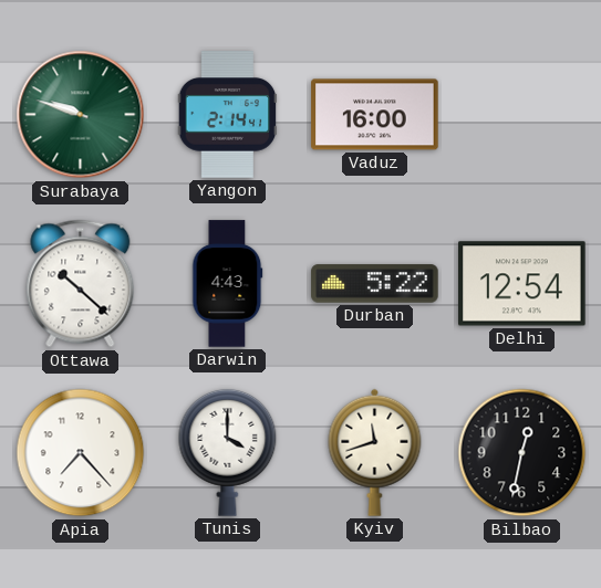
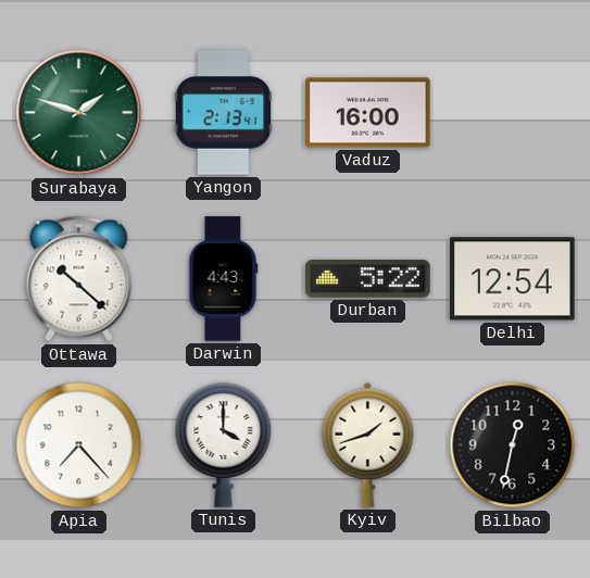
Surabaya: 9:48 -> 1:48 (79, 113)
Yangon: 2:14 -> 2:13 (224, 113)
Kyiv: 11:42 -> 1:42 (368, 444)
